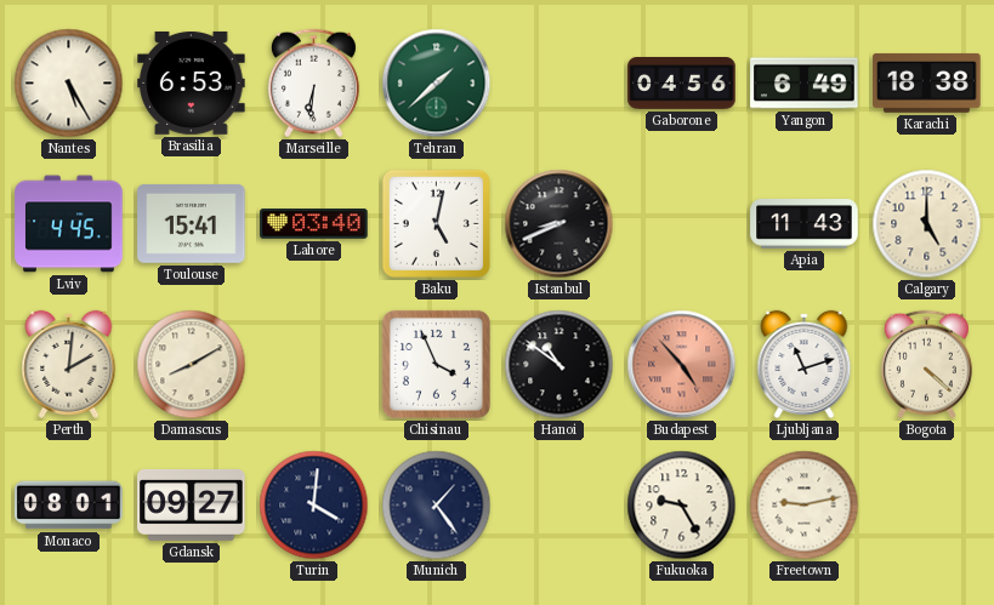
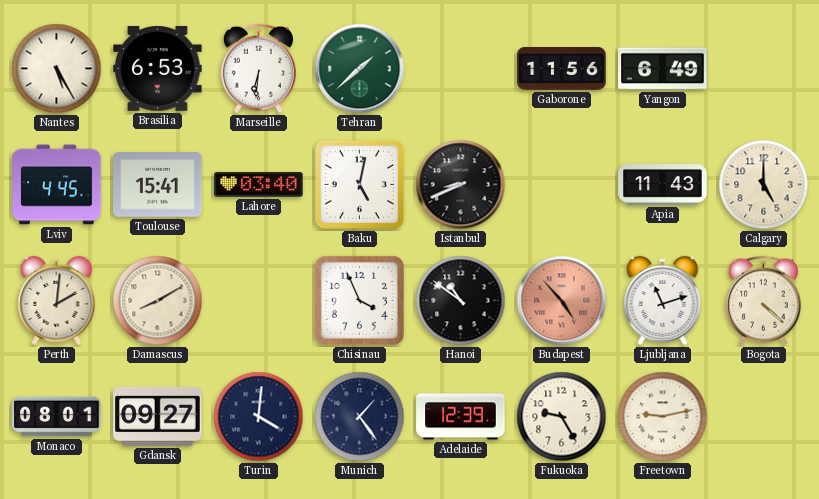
Gaborone: 04:56 -> 11:56 (562, 69)
Karachi: 18:38 -> none (927, 82)
Adelaide: none -> 12:39 (461, 417)
